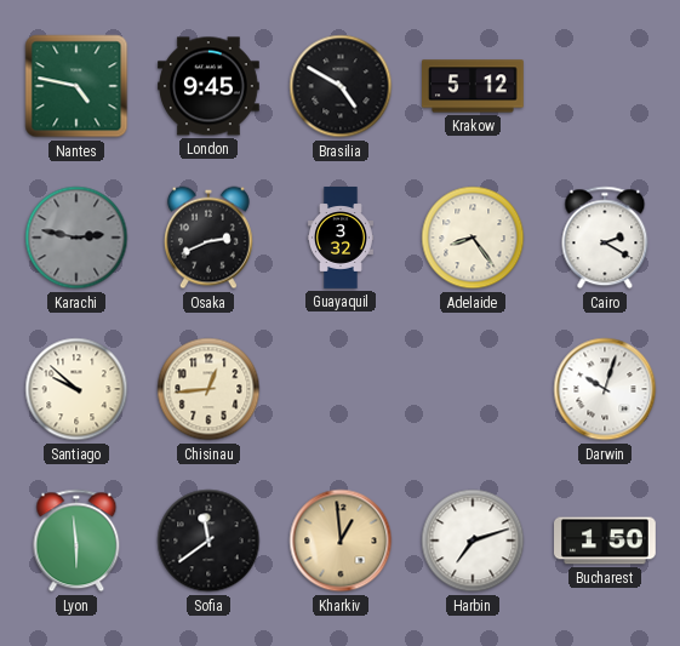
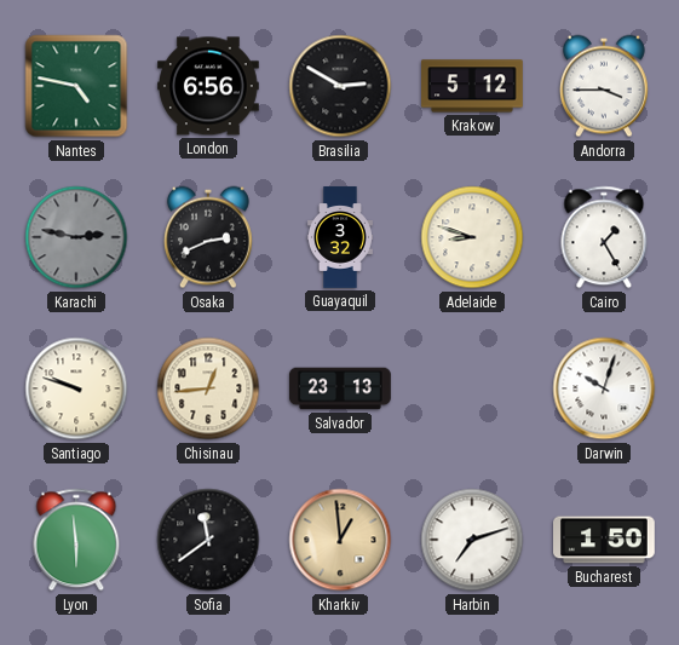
London: 9:45 -> 6:56 (209, 86)
Brasilia: 4:50 -> 2:50 (340, 86)
Andorra: none -> 3:45 (604, 86)
Adelaide: 8:24 -> 8:48 (472, 237)
Cairo: 2:20 -> 1:25 (604, 237)
Santiago: 9:52 -> 9:48 (76, 388)
Salvador: none -> 23:13 (341, 388)
